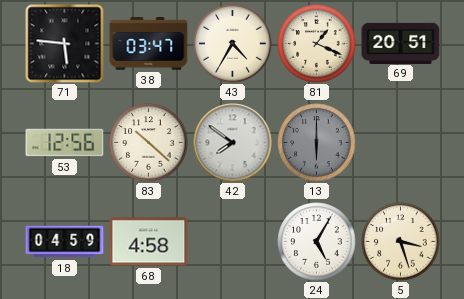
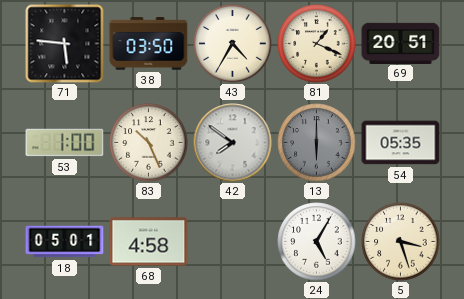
38: 03:47 -> 03:50 (149, 44)
53: 12:56 -> 1:00 (65, 143)
83: 10:22 -> 10:26 (149, 143)
54: none -> 05:35 (401, 143)
18: 04:59 -> 05:01 (65, 242)
